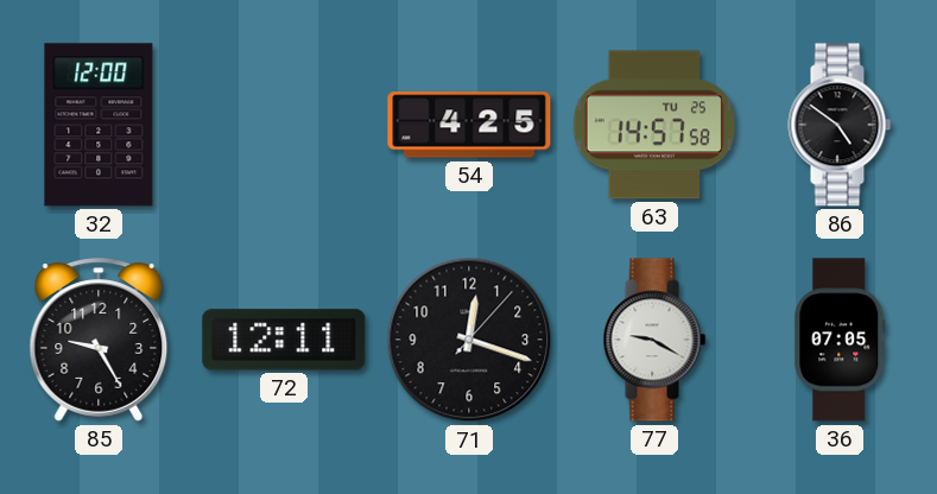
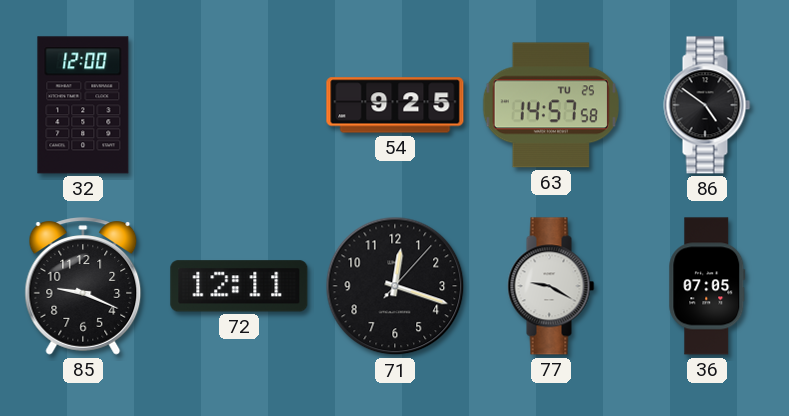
54: 4:25 -> 9:25 (395, 105)
85: 9:25 -> 9:19 (83, 286)
